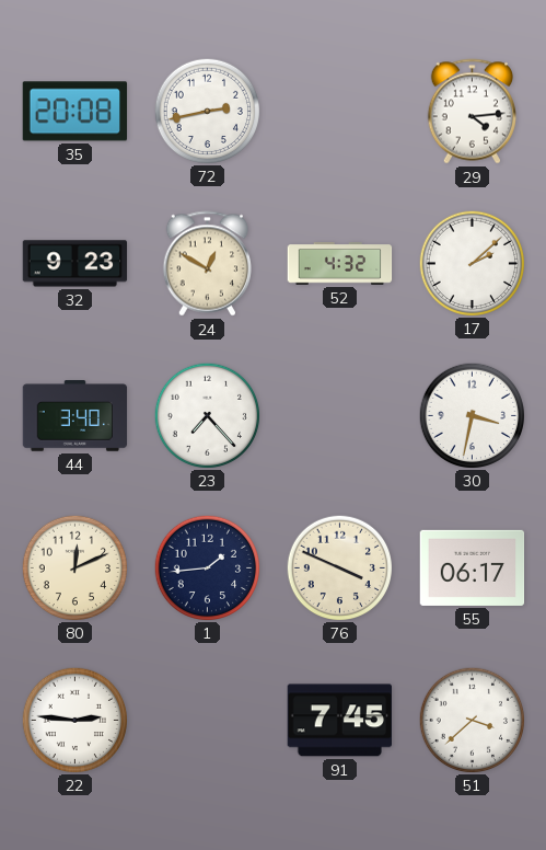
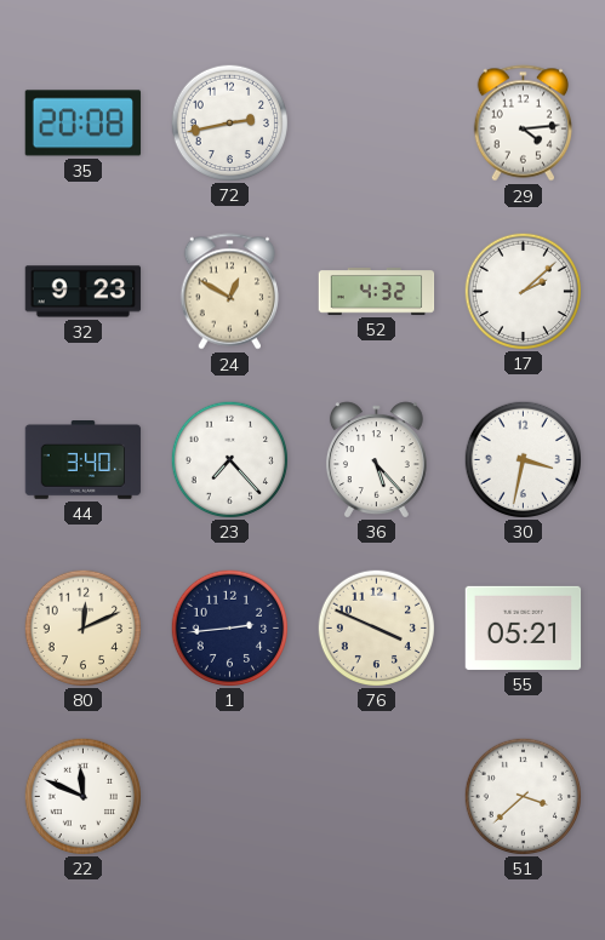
36: none -> 5:23 (376, 459)
1: 1:44 -> 2:44 (229, 627)
55: 06:17 -> 05:21 (524, 627)
22: 2:46 -> 11:49 (82, 796)
91: 7:45 -> none (339, 721)
